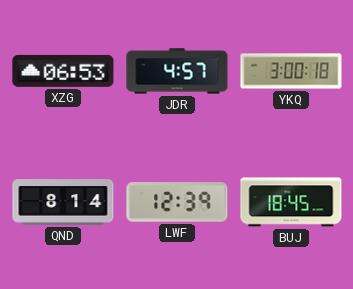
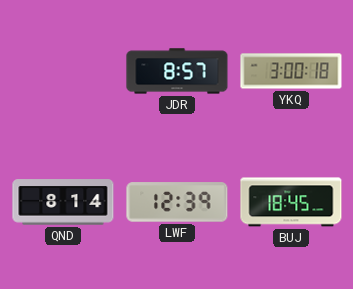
XZG: 06:53 -> none (63, 71)
JDR: 4:57 -> 8:57 (177, 71)
